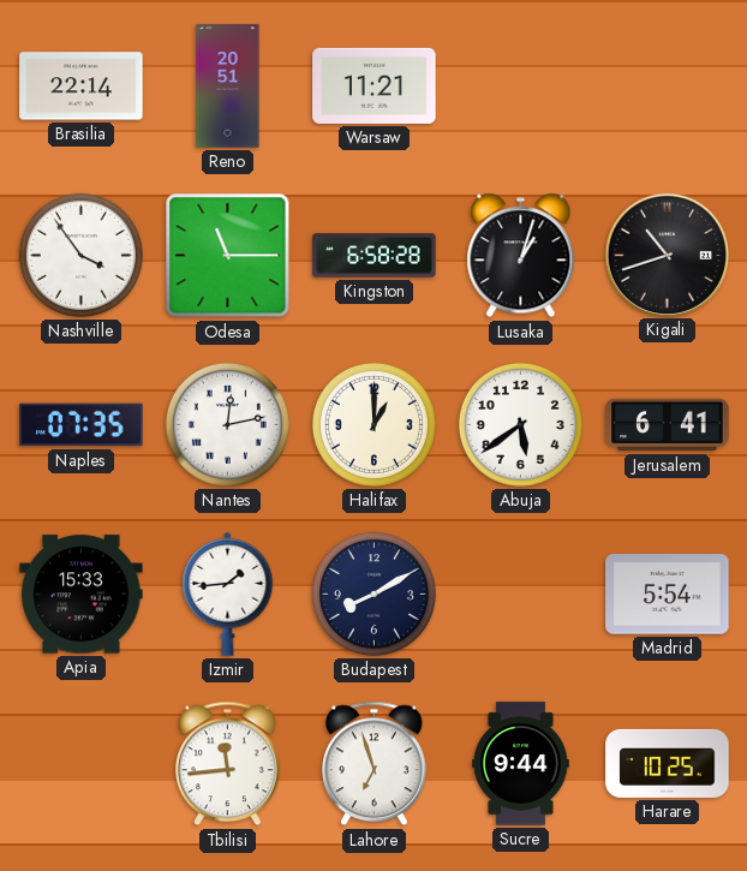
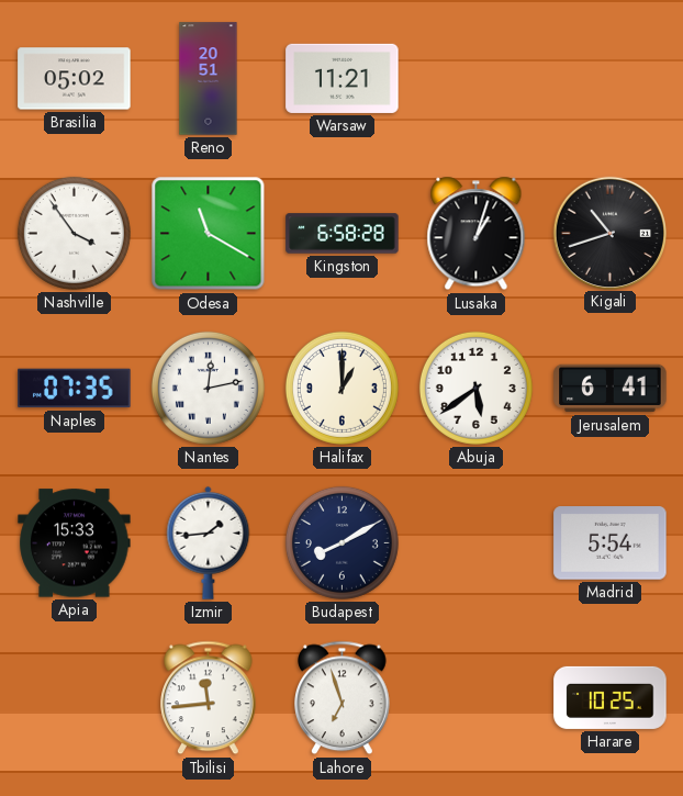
Brasilia: 22:14 -> 05:02 (75, 79)
Odesa: 11:15 -> 11:20 (209, 234)
Sucre: 9:44 -> none (521, 764)
